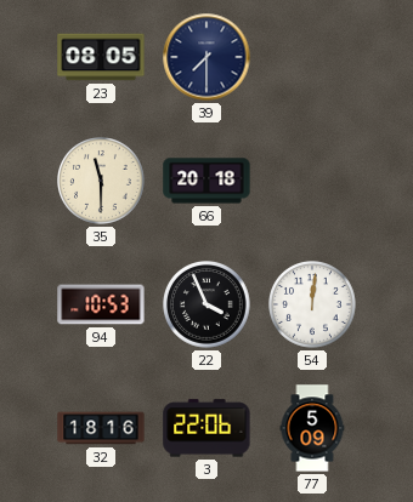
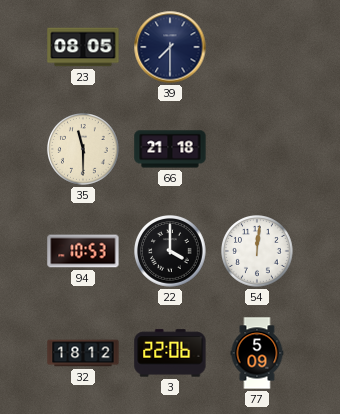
66: 20:18 -> 21:18 (170, 149)
22: 3:56 -> 4:00 (171, 252)
32: 18:16 -> 18:12 (83, 353)
